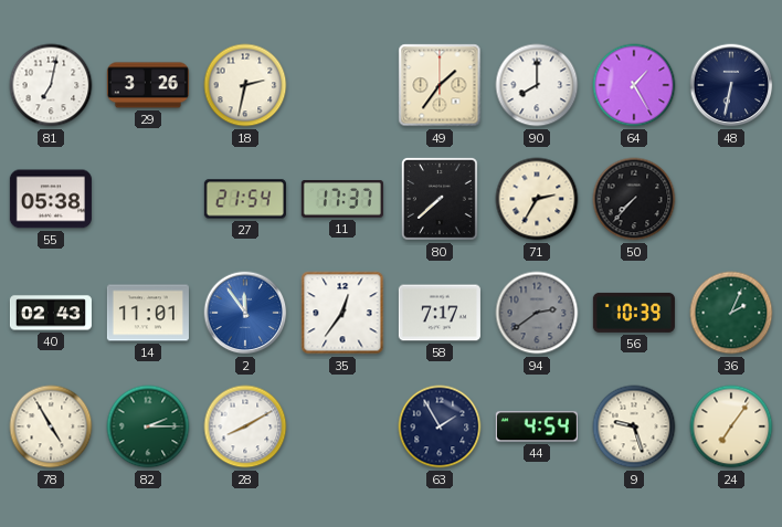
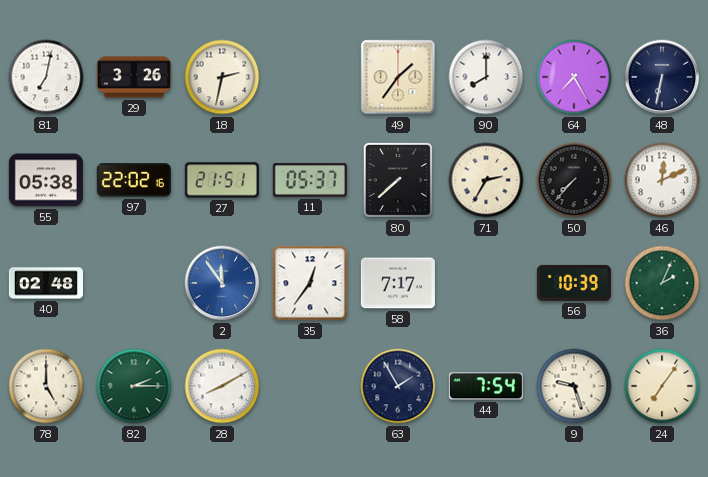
64: 1:25 -> 7:25 (574, 77)
97: none -> 22:02 (134, 180)
27: 21:54 -> 21:51 (222, 180)
11: 17:37 -> 05:37 (310, 181)
46: none -> 12:11 (662, 180)
40: 02:43 -> 02:48 (46, 283)
14: 11:01 -> none (148, 313)
94: 2:39 -> none (537, 313)
78: 4:55 -> 5:00 (46, 386)
44: 4:54 -> 7:54 (486, 386)
